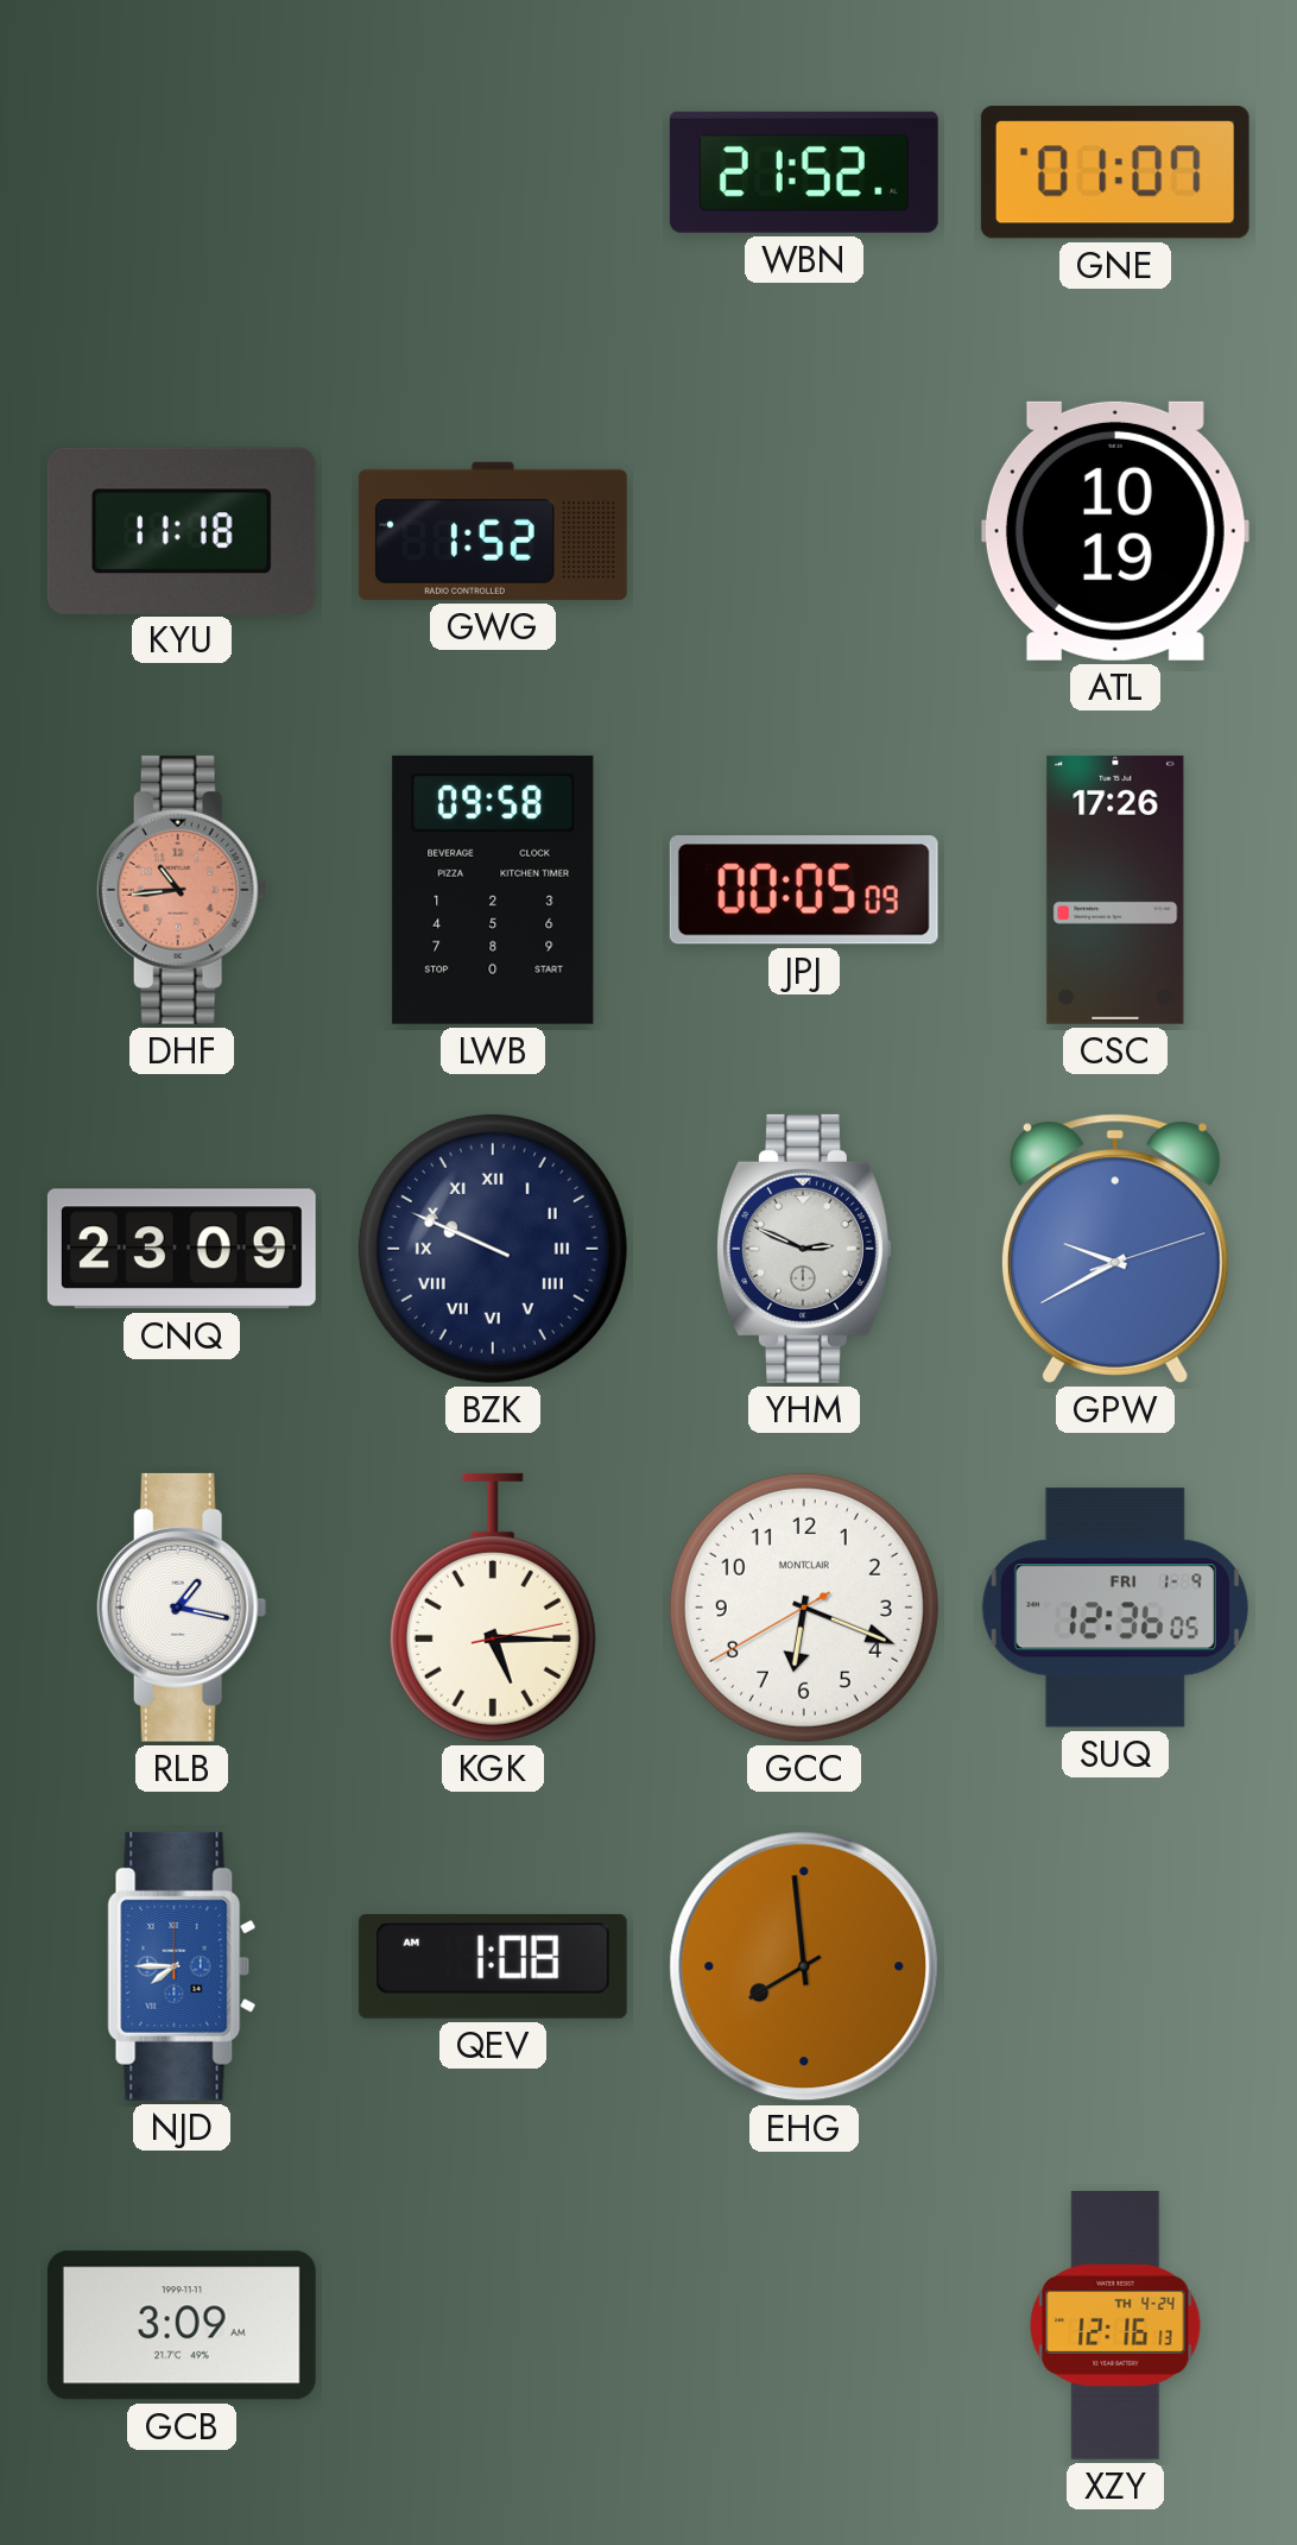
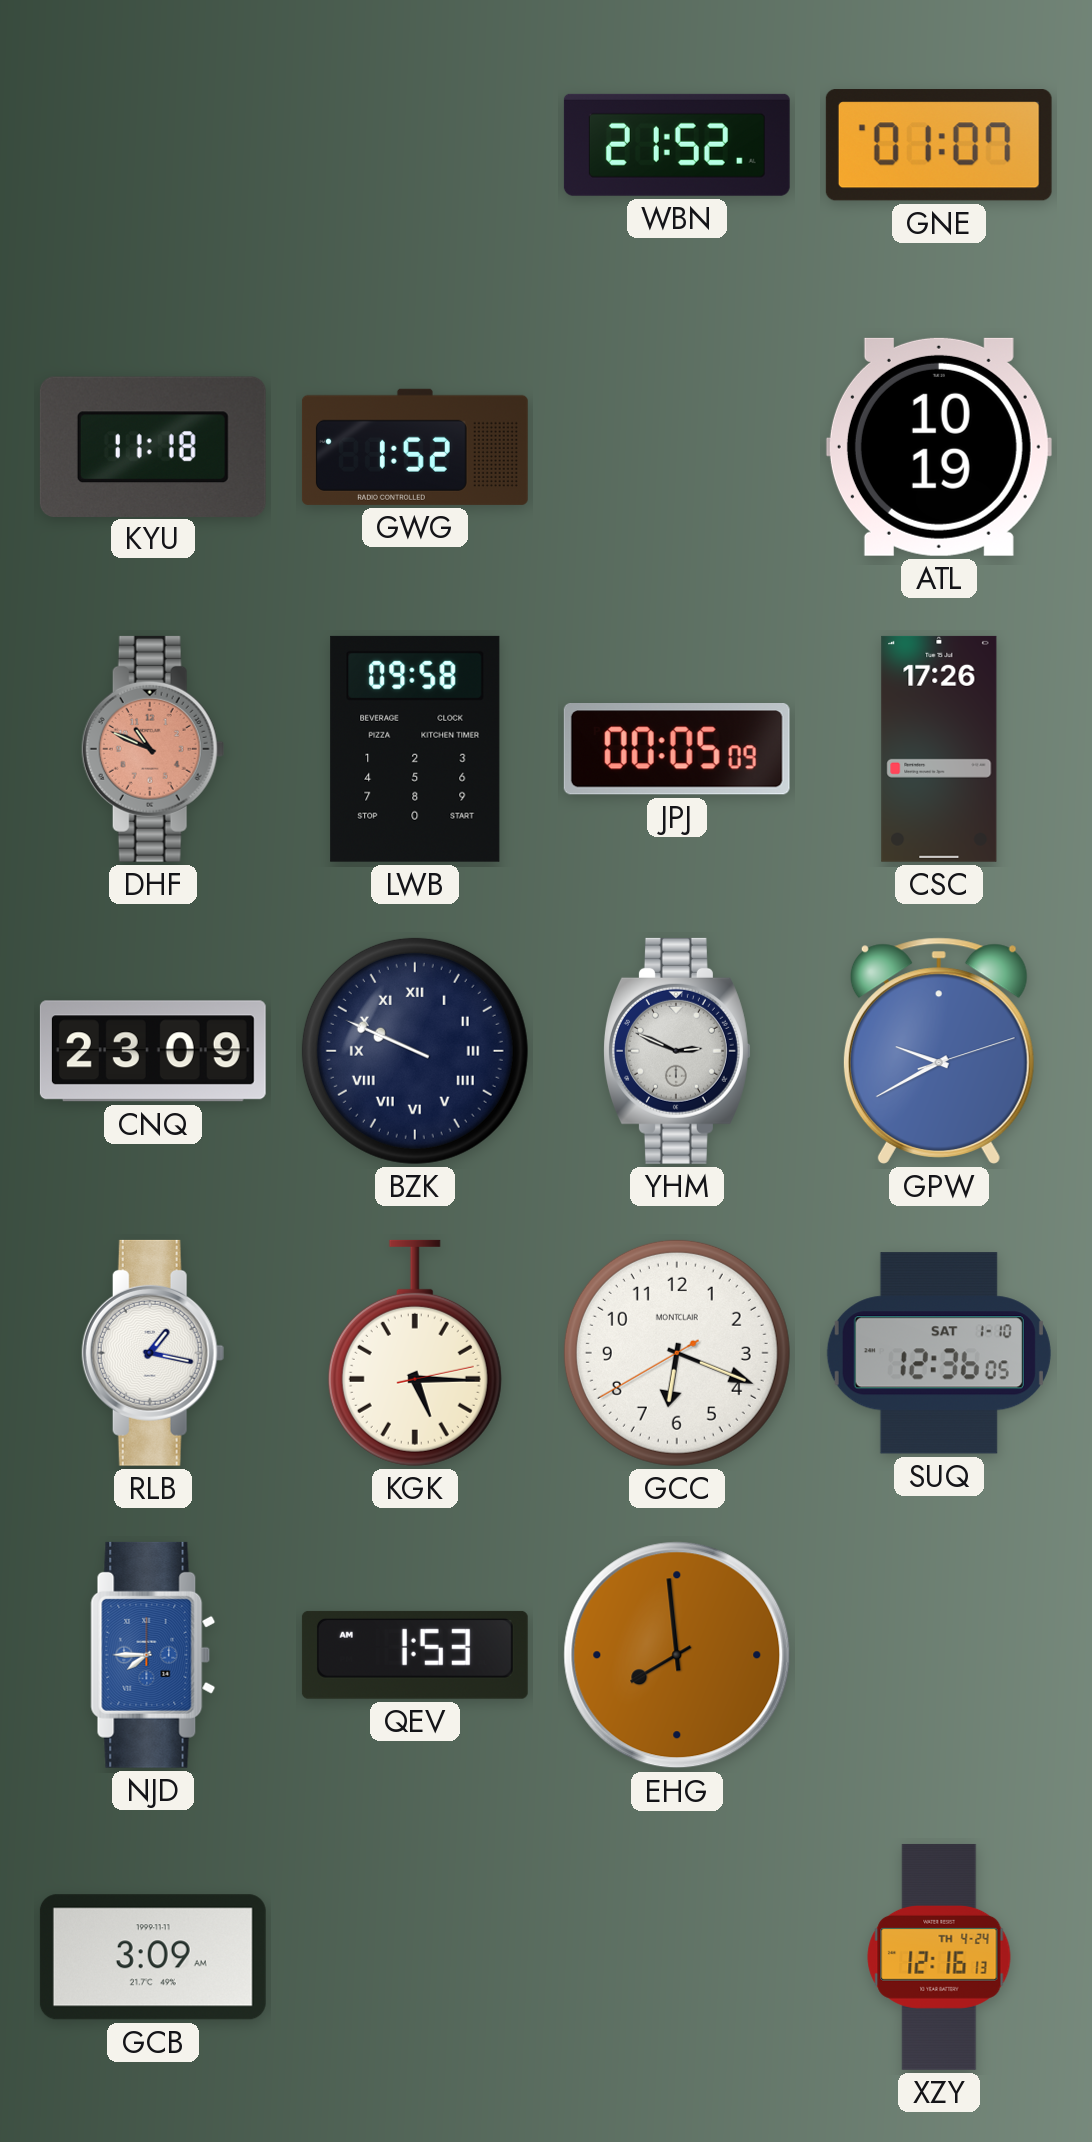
DHF: 10:44 -> 10:49 (153, 749)
SUQ date: FRI 1-9 -> SAT 1-10 (939, 1353)
QEV: 1:08 -> 1:53 (415, 1655)
